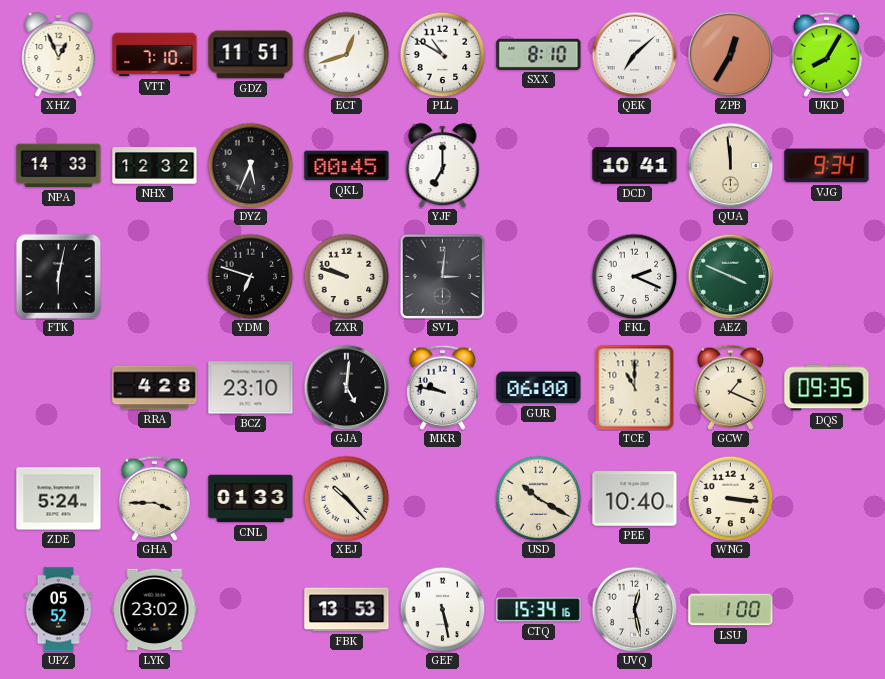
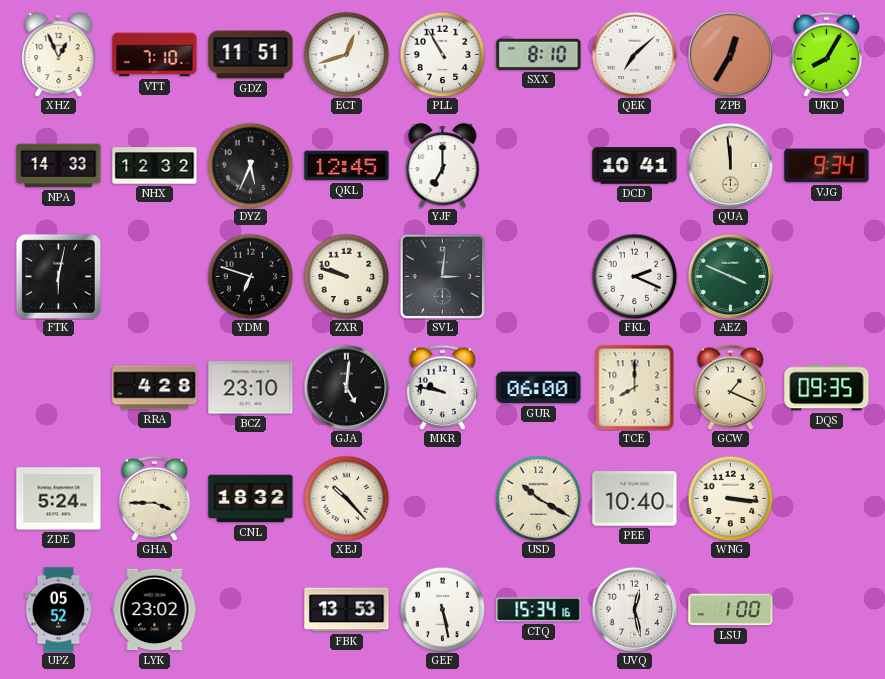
PLL: 10:50 -> 10:55 (442, 54)
QKL: 00:45 -> 12:45 (347, 166)
TCE: 11:00 -> 8:00 (635, 387)
CNL: 01:33 -> 18:32 (251, 499)
